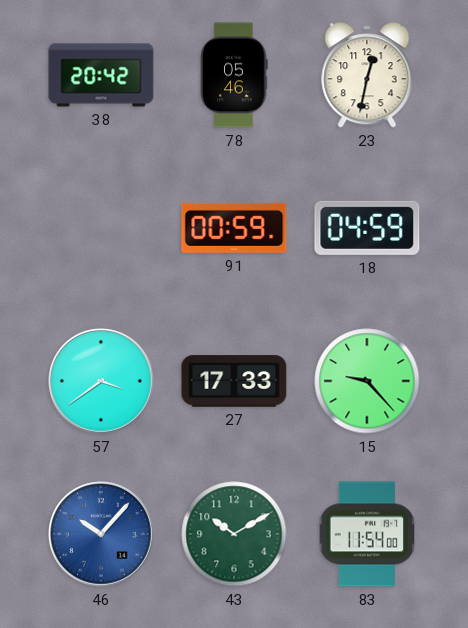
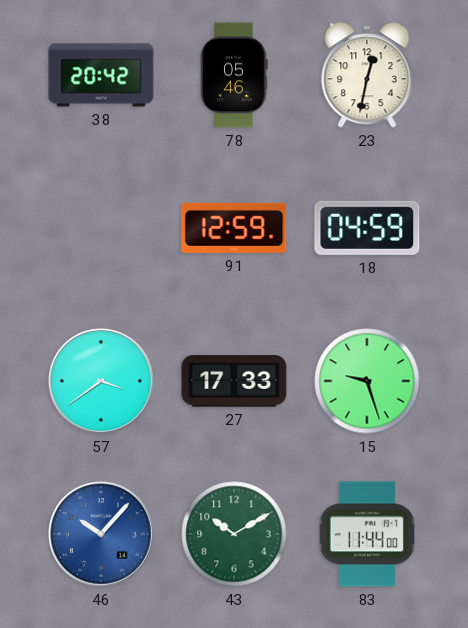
91: 00:59 -> 12:59 (234, 228)
15: 9:23 -> 9:27 (367, 381)
83: 11:54 -> 11:44 (366, 534)
